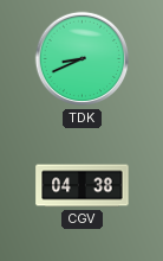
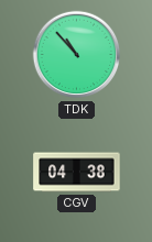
TDK: 8:41 -> 10:53 (77, 55)
